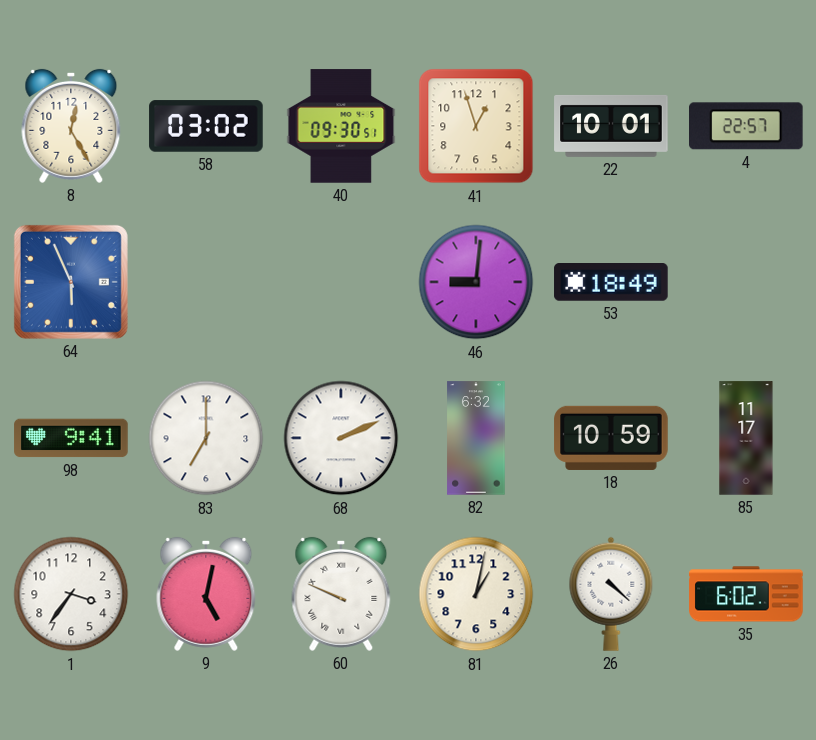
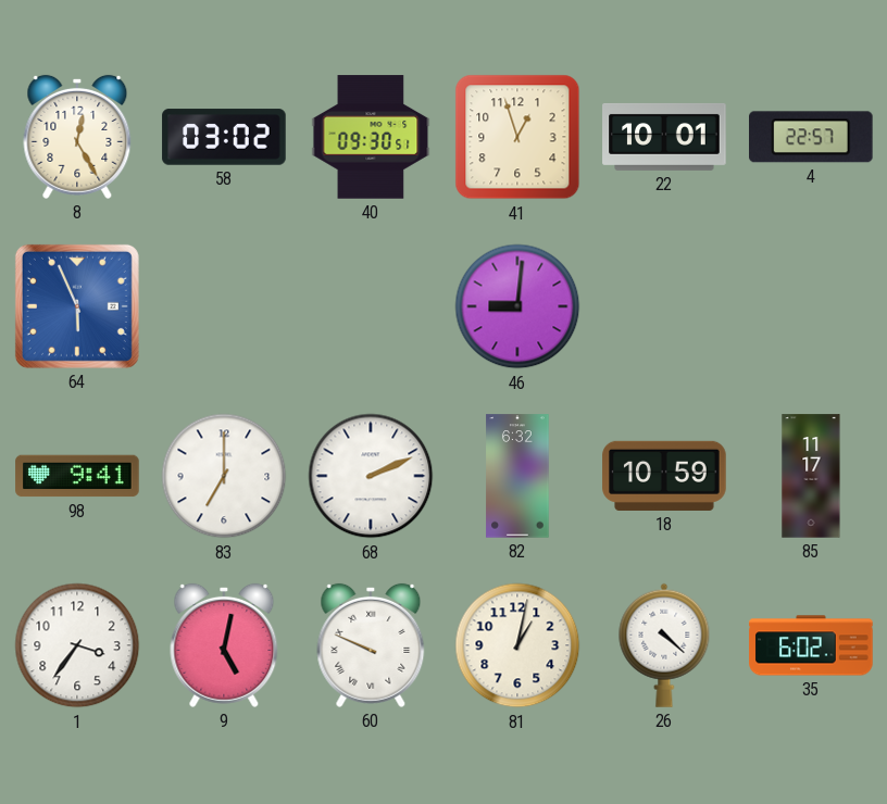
53: 18:49 -> none (611, 282)
